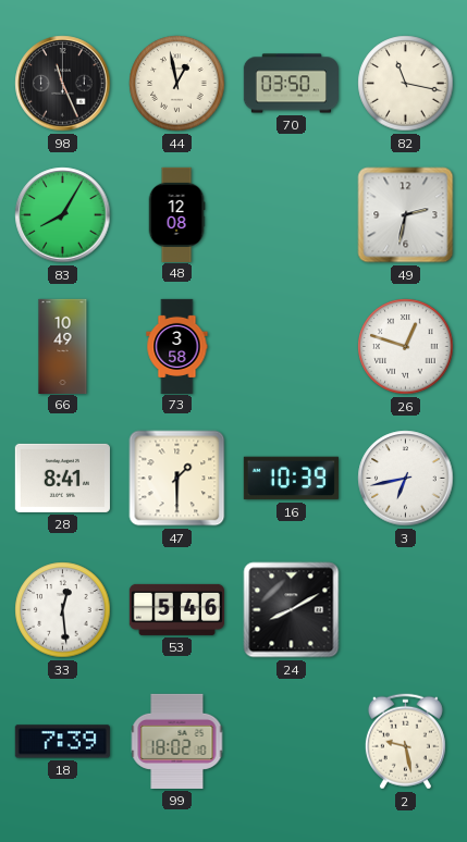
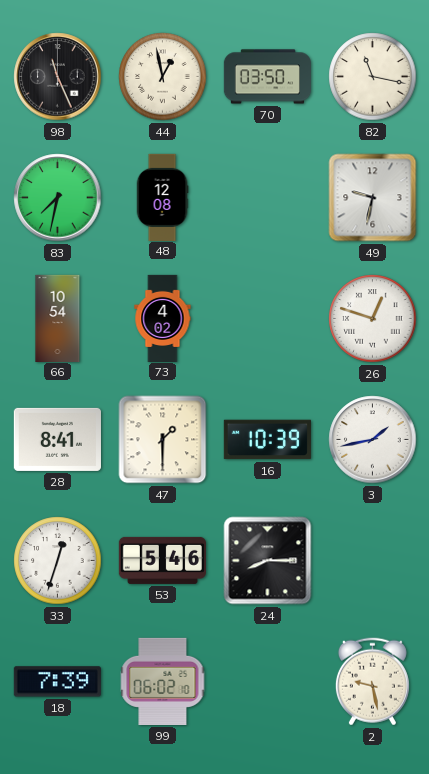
83: 8:05 -> 7:32 (58, 198)
49: 2:32 -> 9:32 (373, 198)
66: 10:49 -> 10:54 (58, 318)
73: 3:58 -> 4:02 (163, 318)
3: 6:43 -> 1:43 (373, 440)
33: 12:29 -> 12:33 (58, 561)
24: 8:10 -> 8:15 (268, 561)
99: 18:02 -> 06:02 (163, 681)
